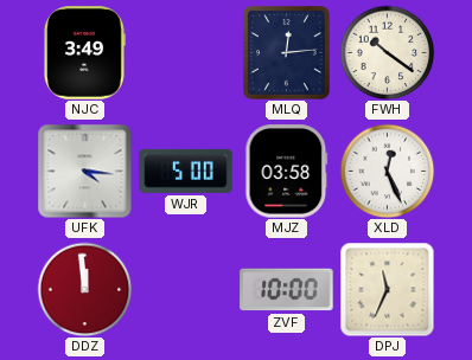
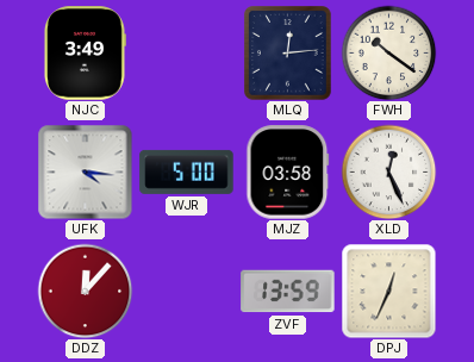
DDZ: 11:59 -> 12:07 (85, 291)
ZVF: 10:00 -> 13:59 (288, 292)
DPJ: 11:34 -> 12:34 (388, 291)
